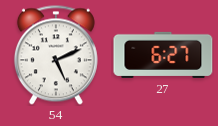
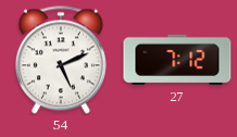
27: 6:27 -> 7:12 (177, 60)
